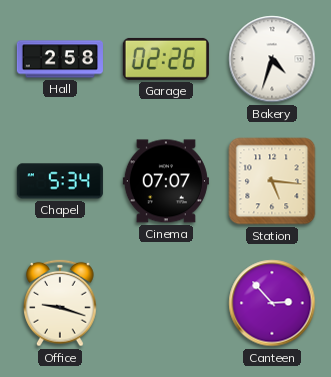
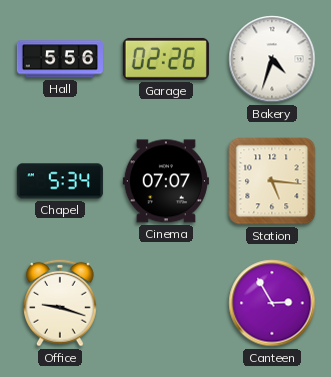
Hall: 2:58 -> 5:56 (60, 59)
Canteen: 2:53 -> 2:55 (272, 303)
